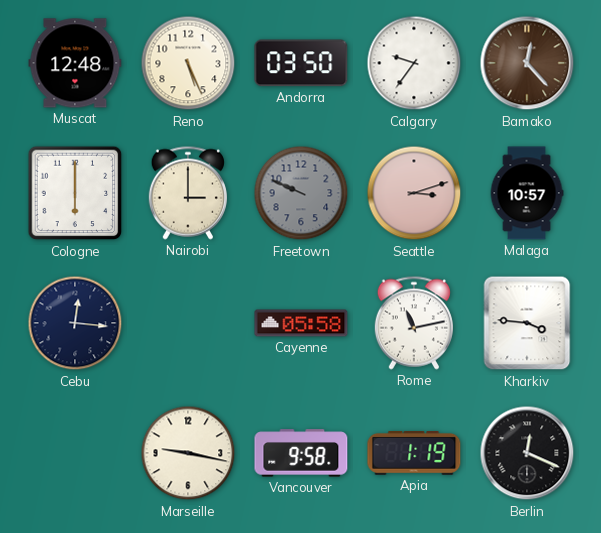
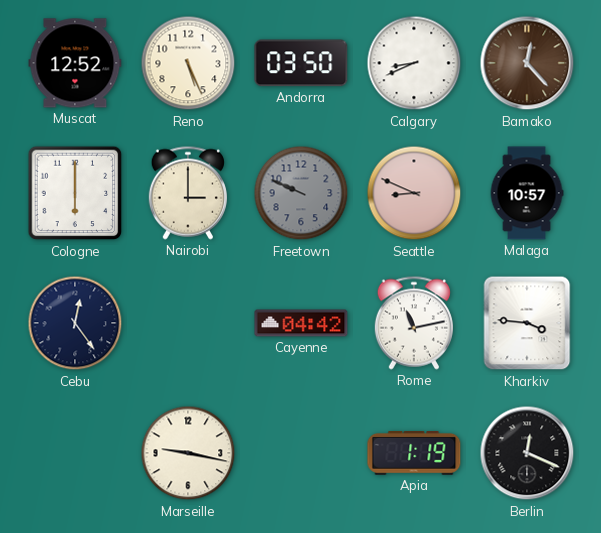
Muscat: 12:48 -> 12:52 (75, 63)
Calgary: 9:36 -> 8:41 (414, 63)
Seattle: 3:12 -> 8:49 (414, 193)
Cebu: 12:16 -> 12:24 (75, 323)
Cayenne: 05:58 -> 04:42 (301, 323)
Vancouver: 9:58 -> none (301, 453)
